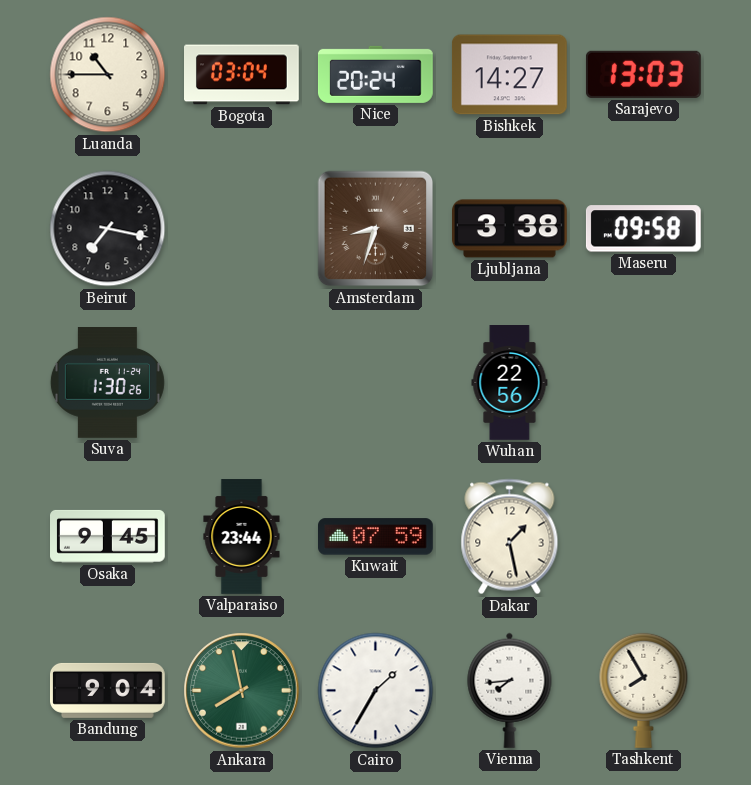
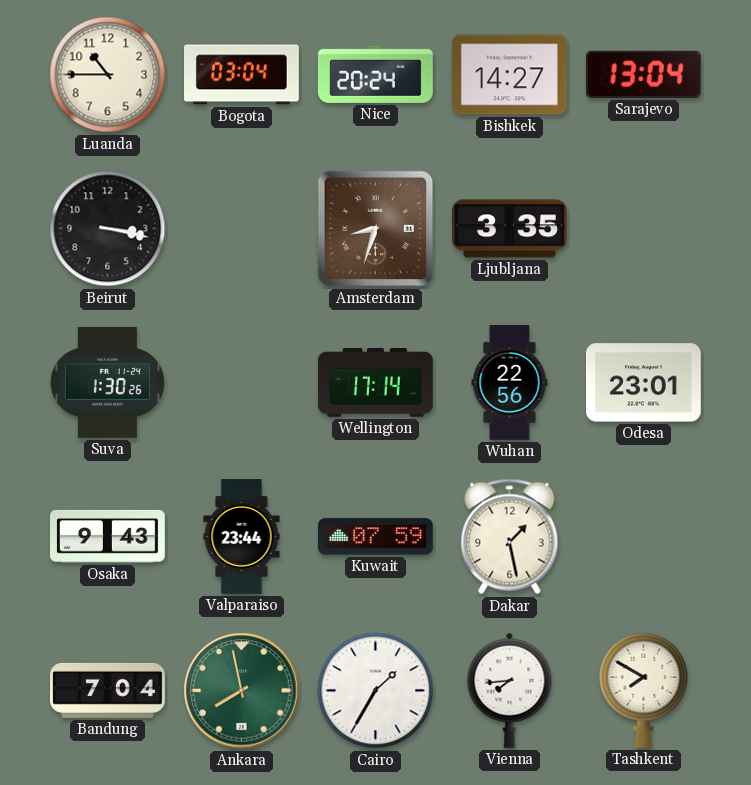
Sarajevo: 13:03 -> 13:04 (643, 74)
Beirut: 7:17 -> 3:17 (108, 229)
Ljubljana: 3:38 -> 3:35 (510, 229)
Maseru: 09:58 -> none (643, 229)
Wellington: none -> 17:14 (376, 383)
Odesa: none -> 23:01 (643, 383)
Osaka: 9:45 -> 9:43 (108, 536)
Bandung: 9:04 -> 7:04 (108, 690)
Tashkent: 7:55 -> 7:50 (644, 690)
